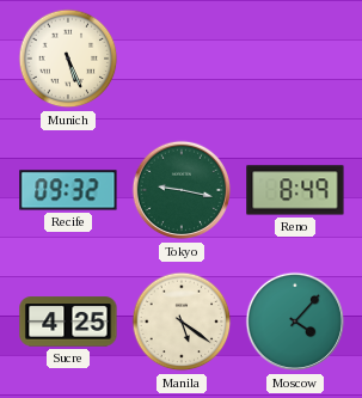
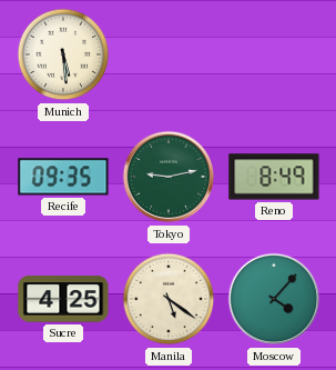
Munich: 5:26 -> 5:29 (63, 54)
Recife: 09:32 -> 09:35 (63, 177)
Tokyo: 9:17 -> 9:13 (169, 177)
